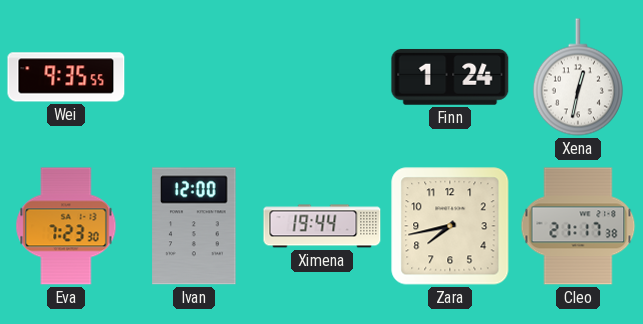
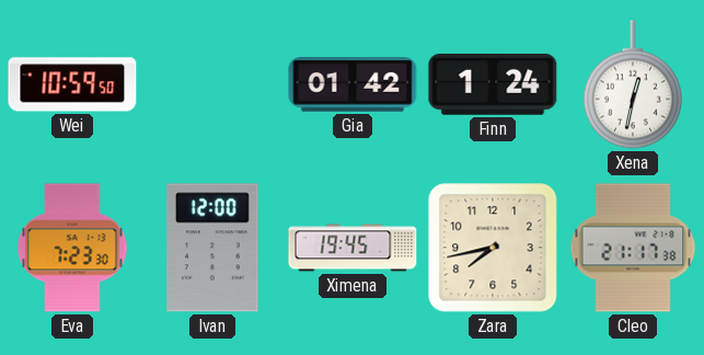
Wei: 9:35 -> 10:59 (72, 84)
Gia: none -> 01:42 (353, 84)
Ximena: 19:44 -> 19:45 (353, 248)
